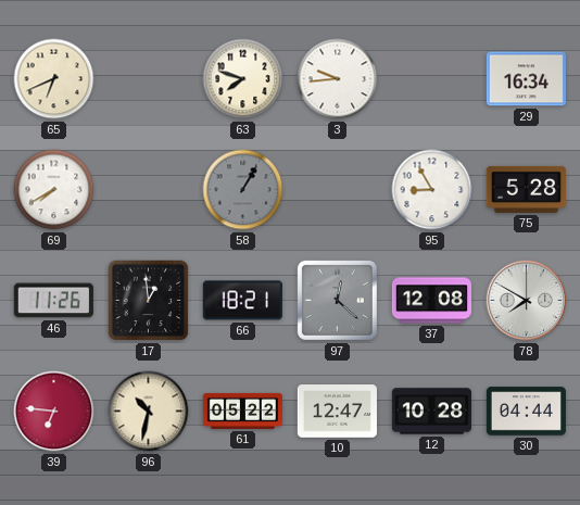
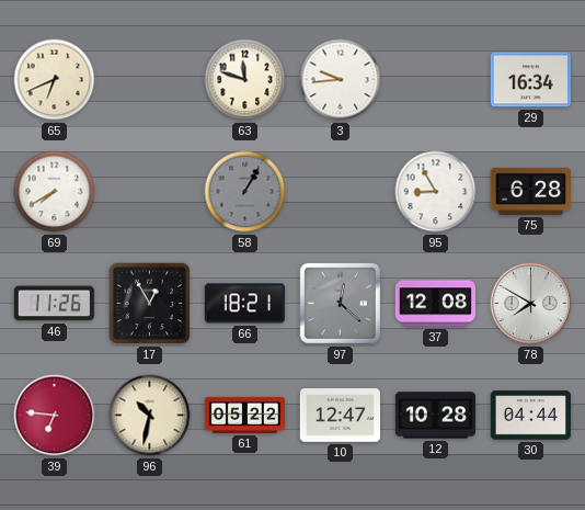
63: 7:48 -> 11:48 (245, 80)
75: 5:28 -> 6:28 (530, 191)
17: 12:59 -> 12:55 (150, 304)
